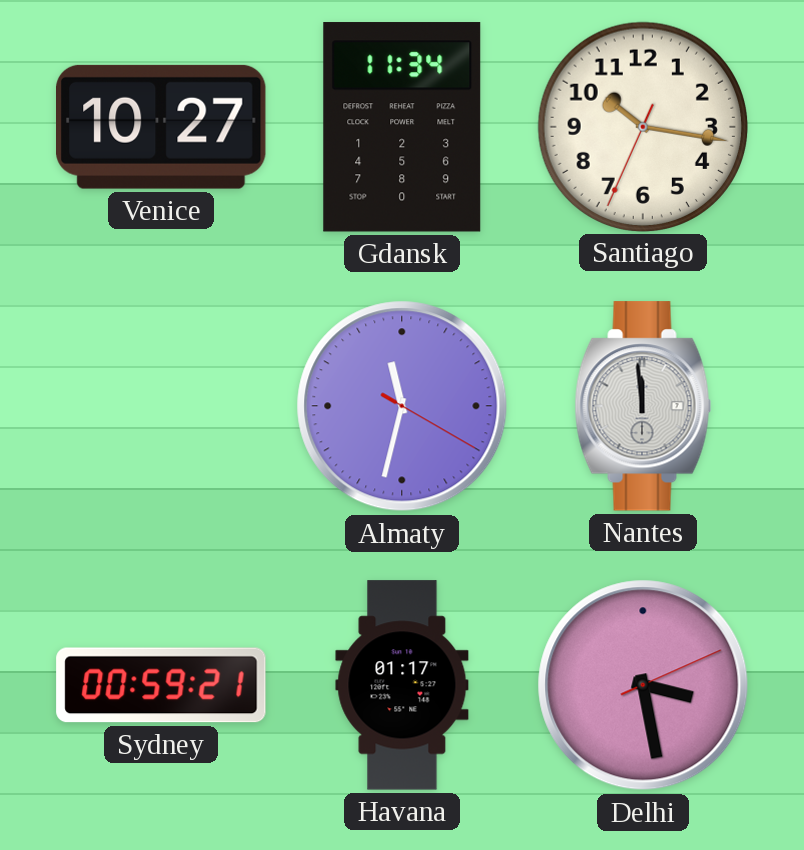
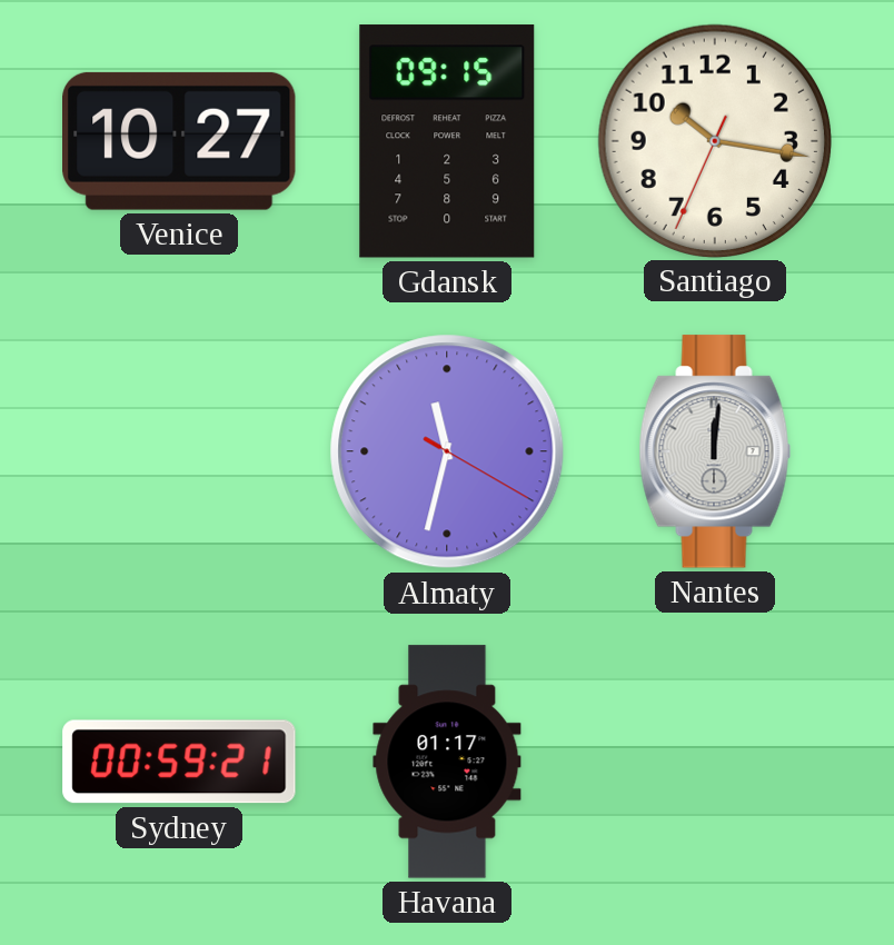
Gdansk: 11:34 -> 09:15 (447, 141)
Nantes: 11:59 -> 12:01 (715, 451)
Delhi: 3:28 -> none (643, 685)
